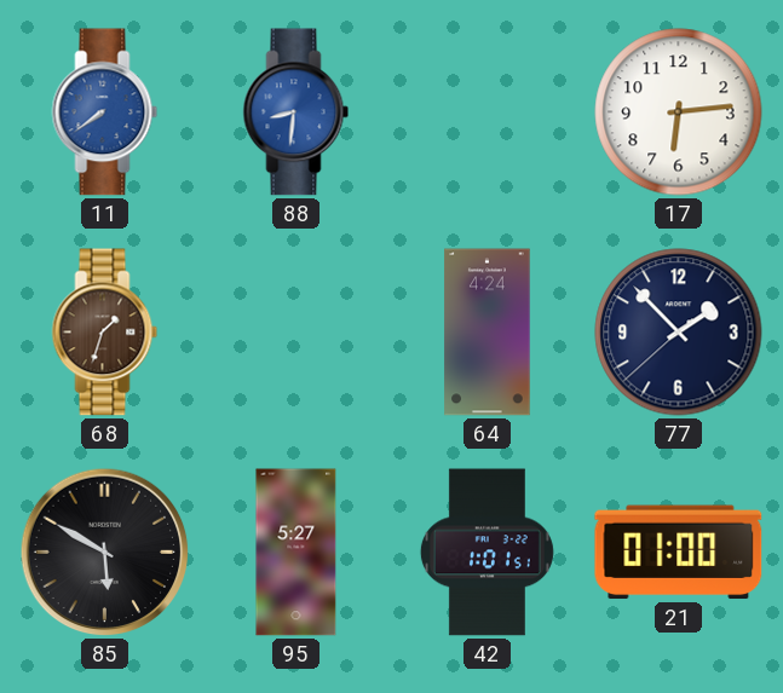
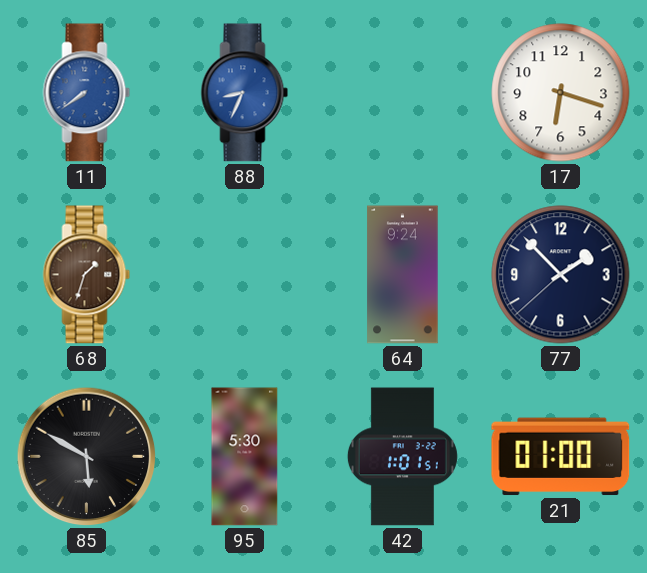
88: 8:31 -> 8:34 (245, 93)
17: 6:14 -> 6:18 (561, 93)
64: 4:24 -> 9:24 (403, 275)
95: 5:27 -> 5:30 (245, 457)
